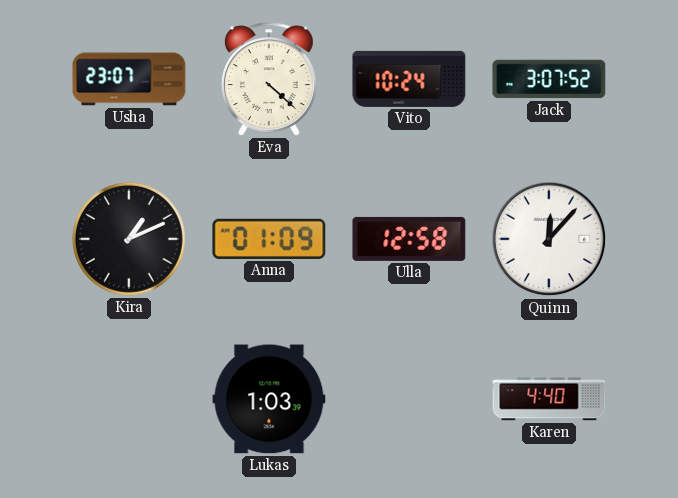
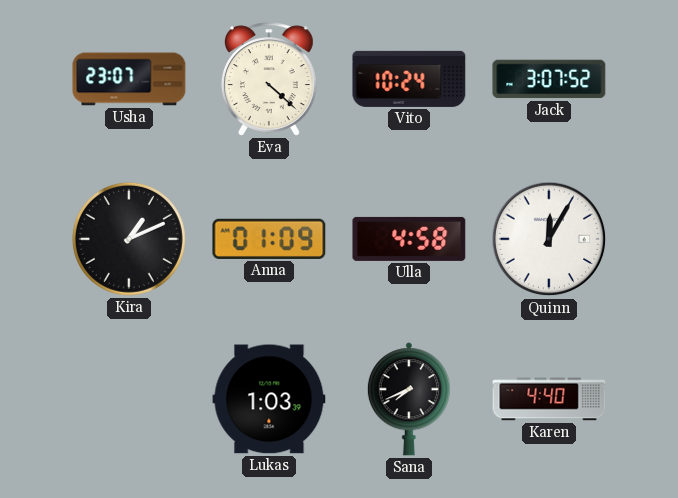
Ulla: 12:58 -> 4:58 (409, 239)
Quinn: 12:07 -> 12:05 (549, 239)
Sana: none -> 7:41 (409, 399)
